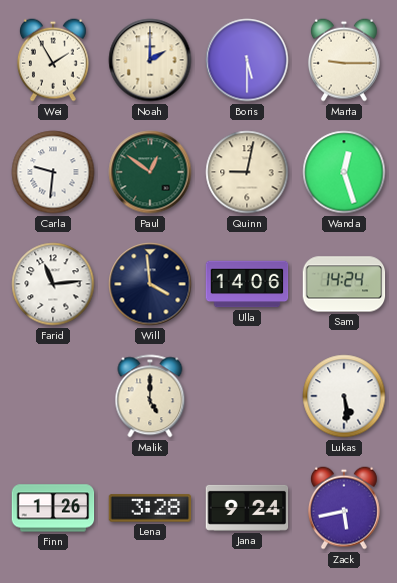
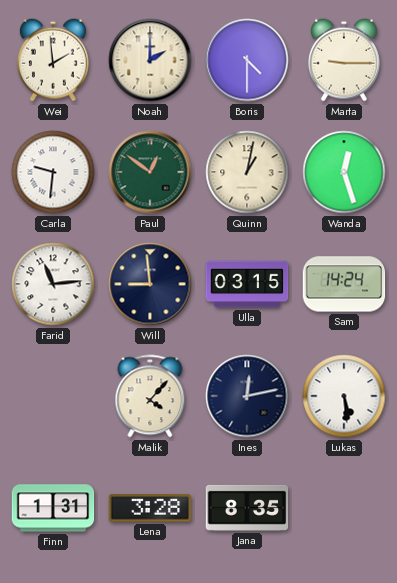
Wei: 1:55 -> 1:59 (53, 60)
Boris: 5:30 -> 4:30 (247, 60)
Quinn: 9:02 -> 1:02 (247, 172)
Will: 3:59 -> 8:59 (150, 284)
Ulla: 14:06 -> 03:15 (247, 284)
Malik: 5:00 -> 4:07 (150, 396)
Ines: none -> 12:13 (247, 396)
Finn: 1:26 -> 1:31 (53, 508)
Jana: 9:24 -> 8:35 (247, 508)
Zack: 5:43 -> none (344, 508)
